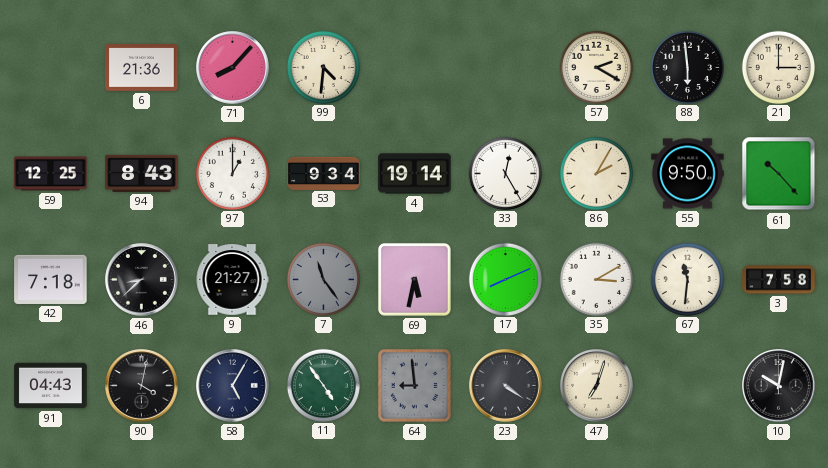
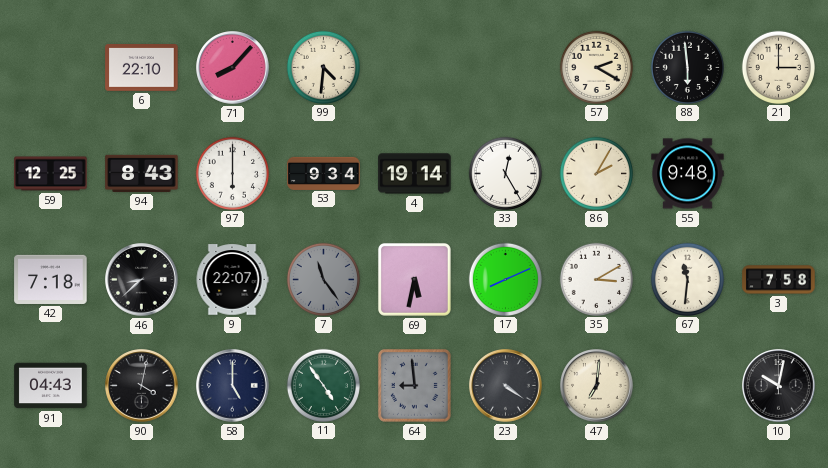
6: 21:36 -> 22:10 (142, 68)
97: 1:00 -> 6:00 (232, 173)
55: 9:50 -> 9:48 (688, 174)
61: 10:23 -> none (779, 174)
9: 21:27 -> 22:07 (232, 280)
58: 5:05 -> 5:00 (233, 386)
47: 7:03 -> 7:01 (597, 386)
